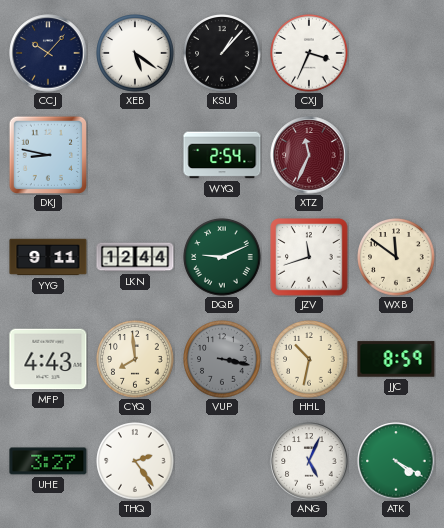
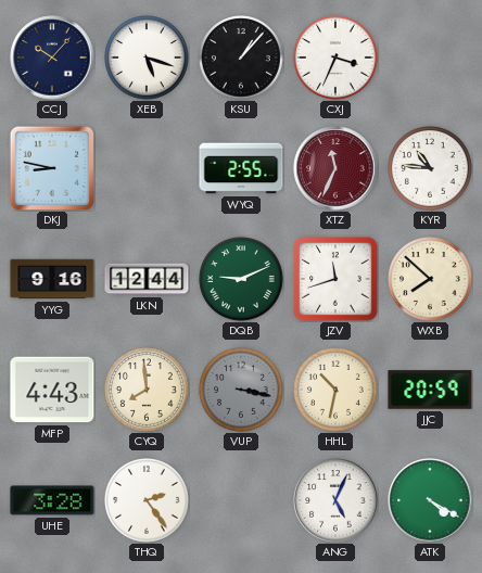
XEB: 5:21 -> 5:18 (147, 58)
WYQ: 2:54 -> 2:55 (241, 168)
KYR: none -> 10:46 (430, 168)
YYG: 9:11 -> 9:16 (52, 279)
WXB: 11:51 -> 7:52 (430, 279)
JJC: 8:59 -> 20:59 (430, 390)
UHE: 3:27 -> 3:28 (52, 500)
